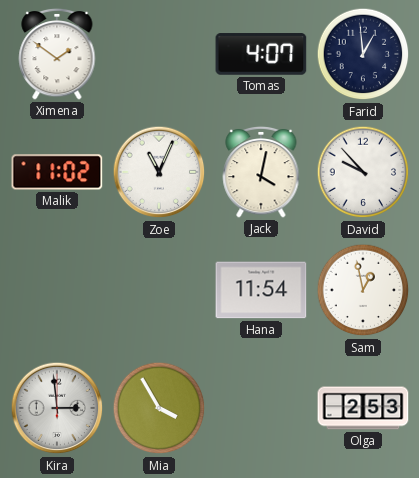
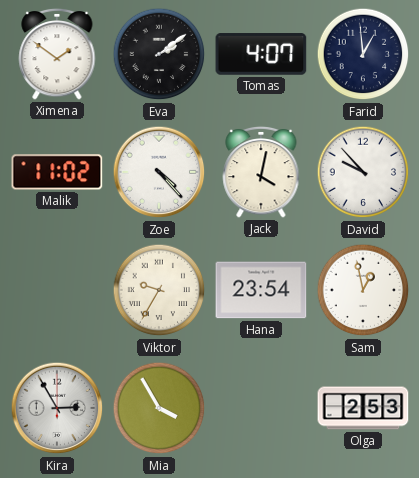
Eva: none -> 2:09 (159, 54)
Zoe: 11:04 -> 4:23 (159, 172)
Viktor: none -> 9:35 (159, 290)
Hana: 11:54 -> 23:54 (261, 290)
Kira: 2:59 -> 2:55 (57, 408)
